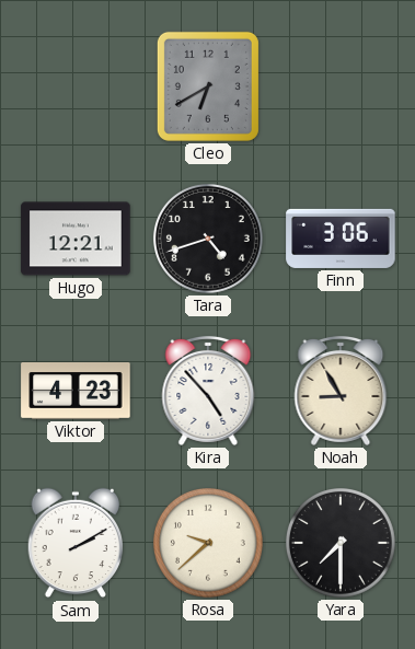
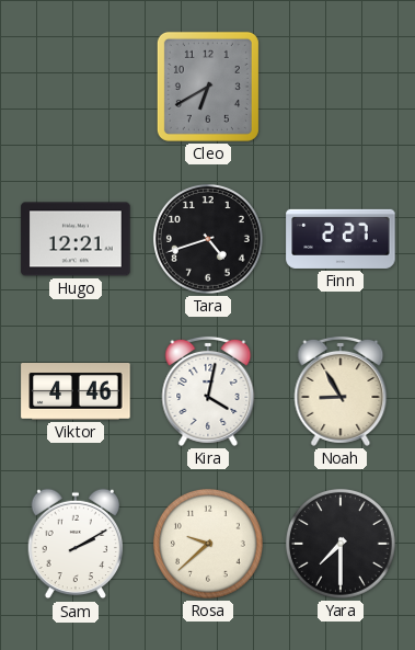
Finn: 3:06 -> 2:27 (341, 239)
Viktor: 4:23 -> 4:46 (76, 392)
Kira: 4:53 -> 4:02 (208, 391)
